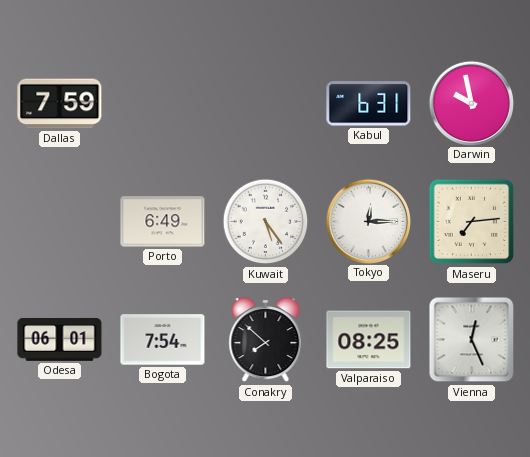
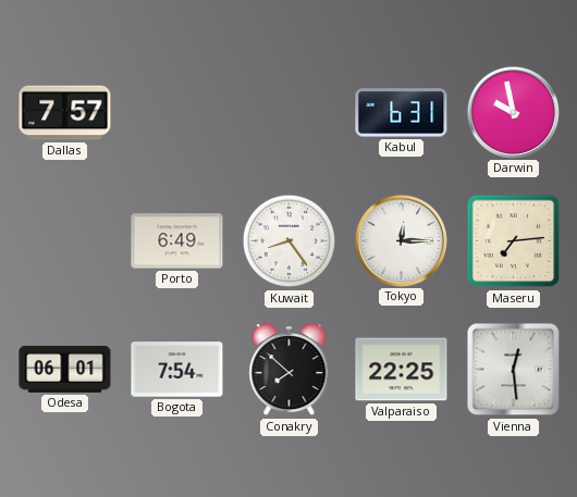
Dallas: 7:59 -> 7:57 (65, 113)
Kuwait: 5:24 -> 8:24 (290, 241)
Valparaiso: 08:25 -> 22:25 (402, 370)
Vienna: 12:26 -> 12:29 (514, 370)
